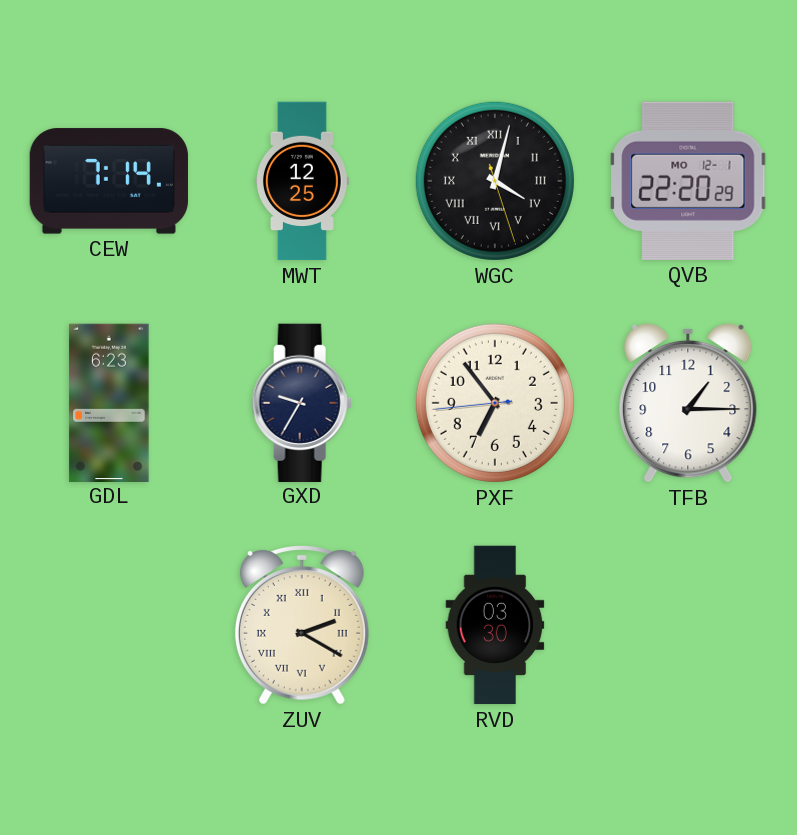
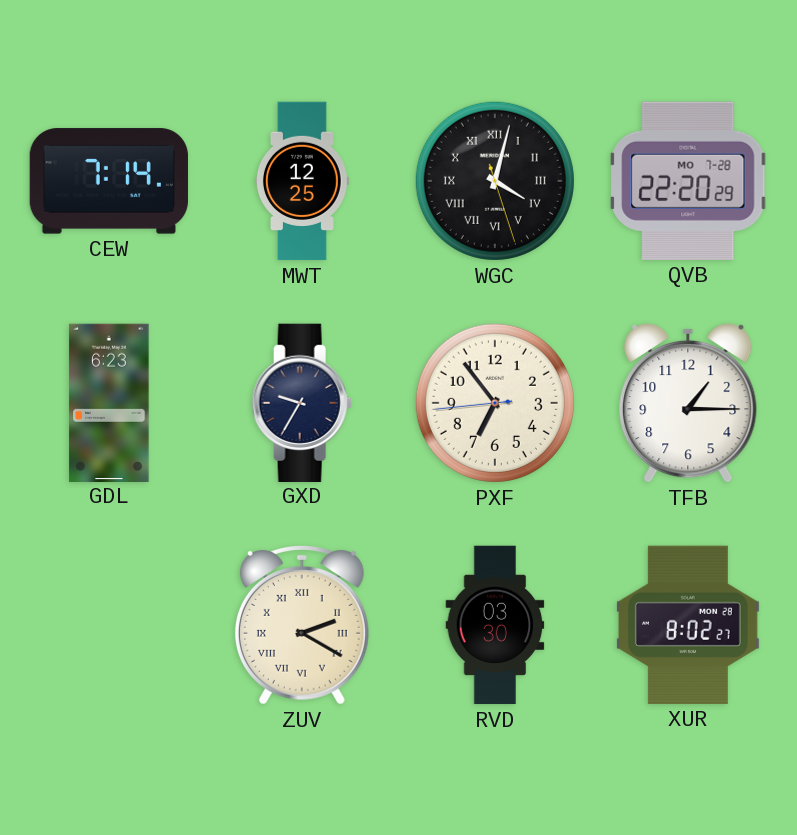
QVB date: MO 12-1 -> MO 7-28 (688, 181)
XUR: none -> 8:02 (688, 625)
